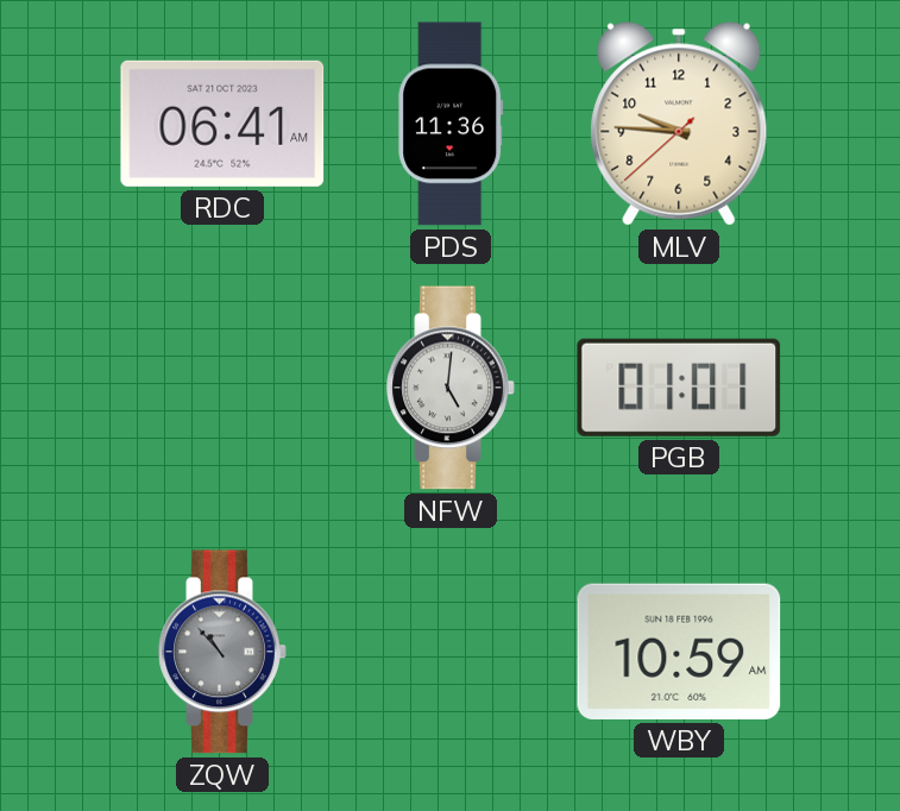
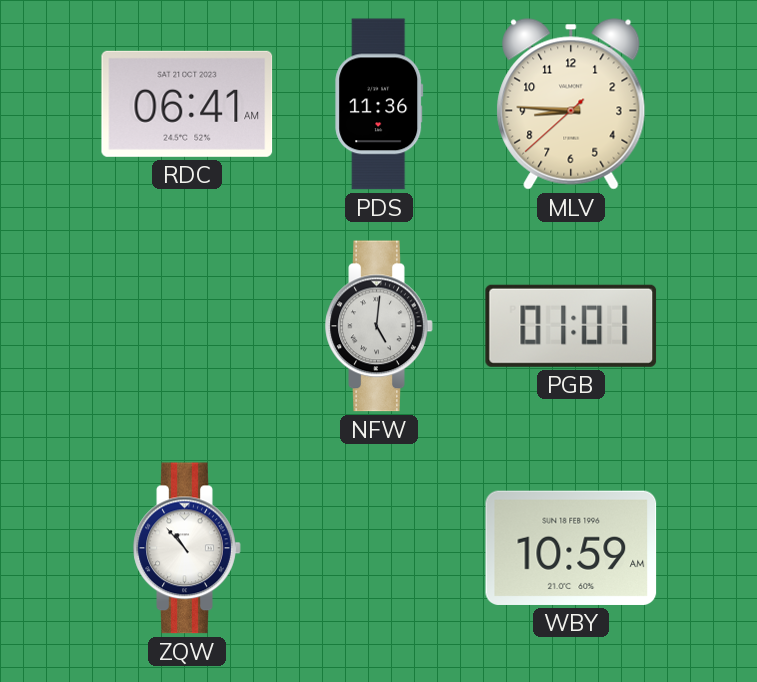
MLV: 9:45 -> 8:45 (571, 104)
ZQW dial: grey -> white (187, 548)
